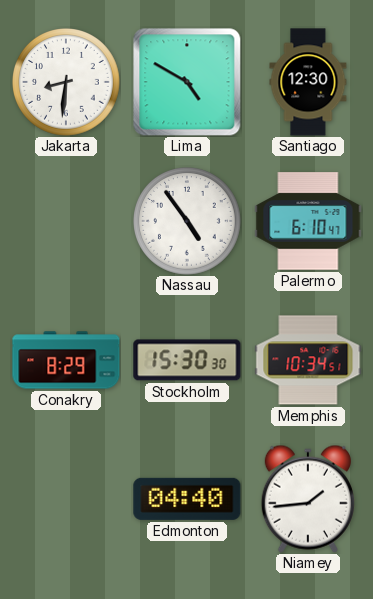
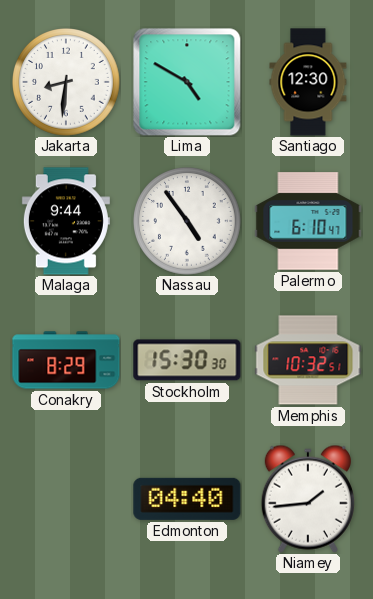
Malaga: none -> 9:44 (66, 221)
Memphis: 10:34 -> 10:32 (308, 360)
